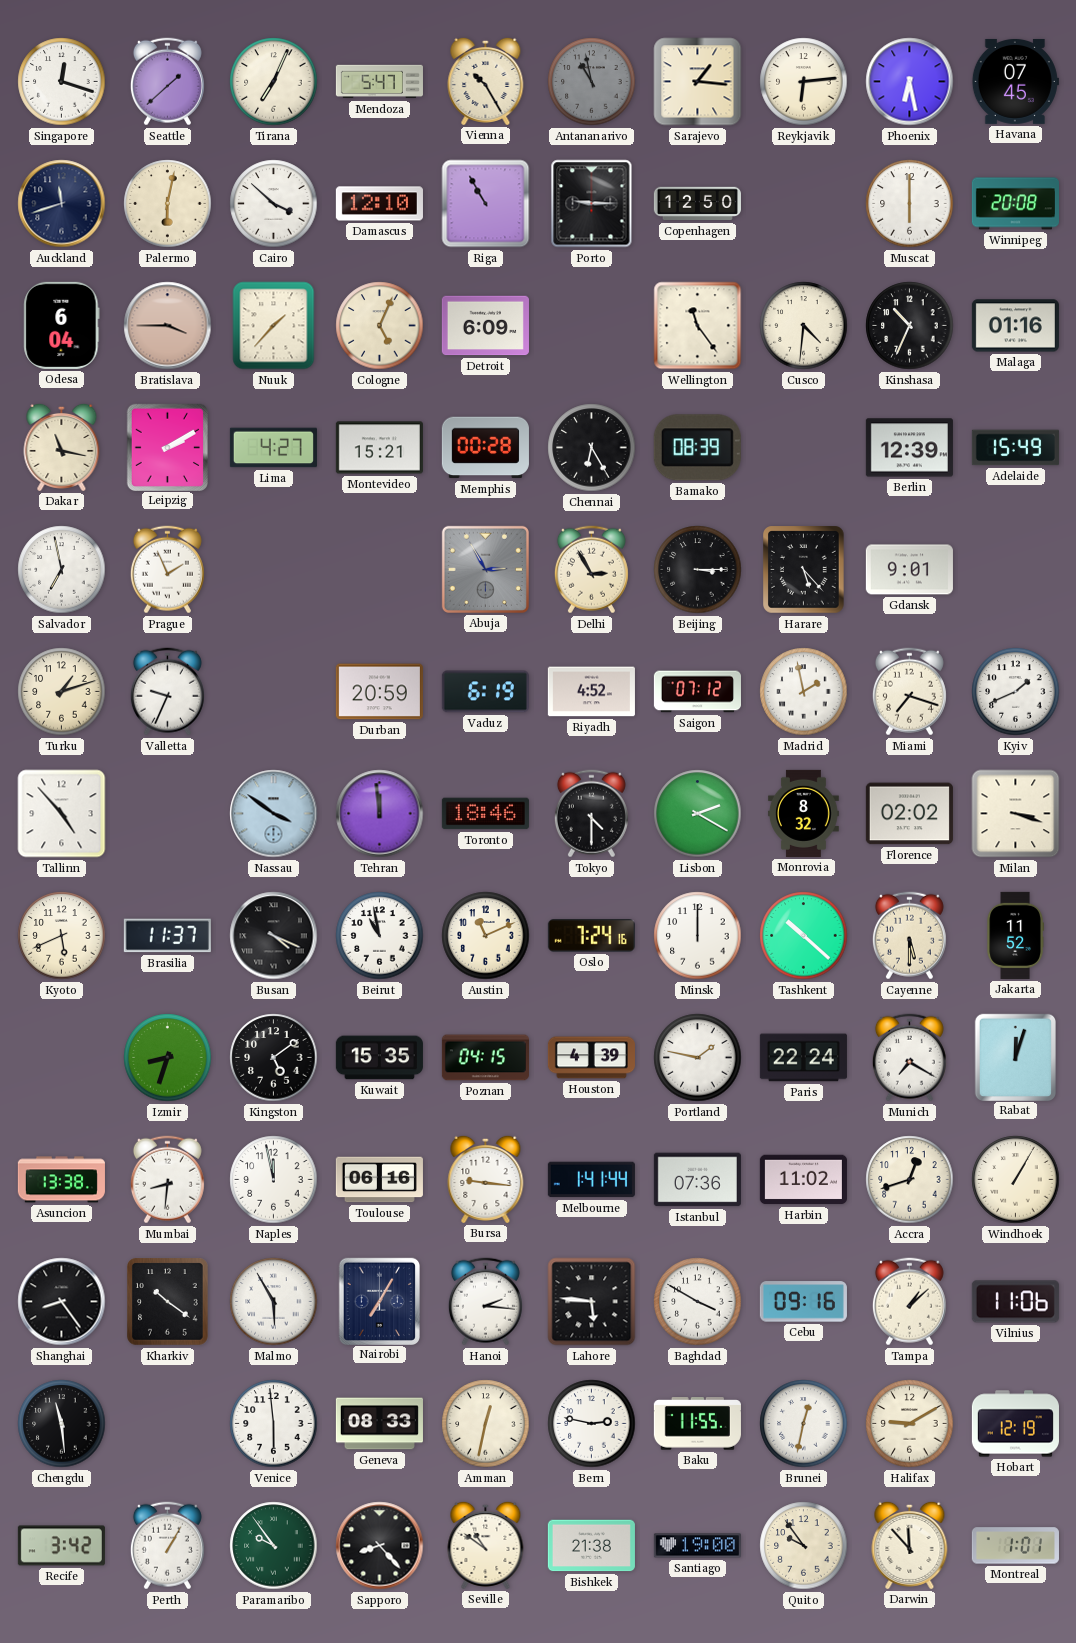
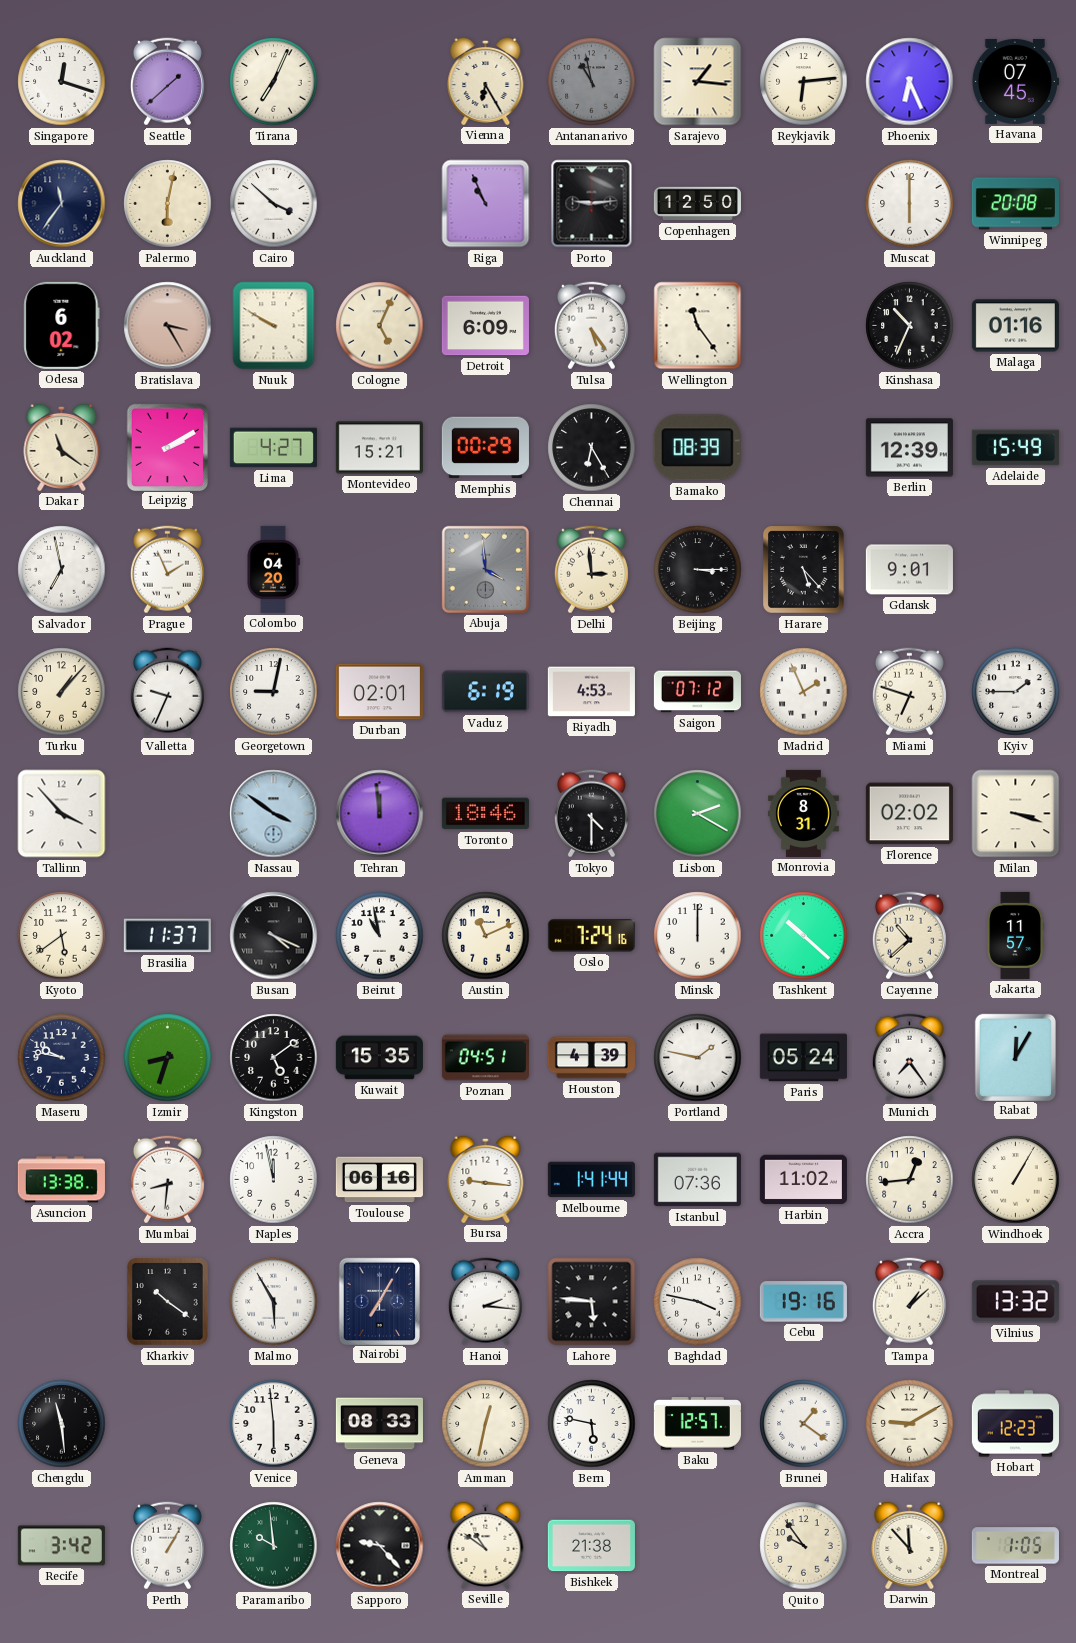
Mendoza: 5:47 -> none (379, 82)
Vienna: 10:25 -> 6:25 (486, 81)
Phoenix: 6:28 -> 6:26 (910, 82)
Auckland: 11:42 -> 11:36 (62, 204)
Damascus: 12:10 -> none (379, 204)
Riga: 10:55 -> 10:56 (486, 204)
Porto: 9:15 -> 9:14 (592, 204)
Odesa: 6:04 -> 6:02 (62, 325)
Bratislava: 3:45 -> 3:25 (168, 326)
Nuuk: 1:37 -> 9:50 (274, 326)
Tulsa: none -> 5:24 (591, 326)
Cusco: 4:31 -> none (804, 326)
Dakar: 11:17 -> 11:21 (62, 447)
Memphis: 00:28 -> 00:29 (485, 448)
Colombo: none -> 04:20 (273, 569)
Abuja: 2:55 -> 3:59 (485, 569)
Delhi: 2:55 -> 2:59 (591, 570)
Turku: 1:12 -> 1:07 (62, 692)
Georgetown: none -> 9:02 (274, 692)
Durban: 20:59 -> 02:01 (379, 692)
Riyadh: 4:52 -> 4:53 (591, 692)
Madrid: 1:58 -> 1:56 (804, 692)
Miami: 7:18 -> 6:48 (909, 692)
Kyiv: 1:41 -> 1:45 (1016, 692)
Tallinn: 4:53 -> 3:53 (62, 814)
Monrovia: 8:32 -> 8:31 (803, 813)
Kyoto: 5:41 -> 5:39 (62, 936)
Cayenne: 5:30 -> 10:38 (909, 936)
Jakarta: 11:52 -> 11:57 (1015, 935)
Maseru: none -> 9:47 (62, 1058)
Poznan: 04:15 -> 04:51 (485, 1058)
Paris: 22:24 -> 05:24 (803, 1058)
Munich: 7:20 -> 7:24 (909, 1058)
Rabat: 12:03 -> 12:05 (1015, 1057)
Accra: 12:42 -> 12:44 (910, 1180)
Shanghai: 8:24 -> none (62, 1302)
Baghdad: 3:50 -> 3:47 (698, 1302)
Cebu: 09:16 -> 19:16 (803, 1302)
Vilnius: 11:06 -> 13:32 (1015, 1302)
Bern: 2:47 -> 5:47 (592, 1424)
Baku: 11:55 -> 12:57 (697, 1424)
Brunei: 12:32 -> 1:21 (804, 1424)
Hobart: 12:19 -> 12:23 (1015, 1424)
Paramaribo: 9:54 -> 9:59 (274, 1546)
Sapporo: 8:23 -> 9:23 (380, 1546)
Santiago: 19:00 -> none (697, 1546)
Montreal: 1:01 -> 1:05 (1015, 1546)
